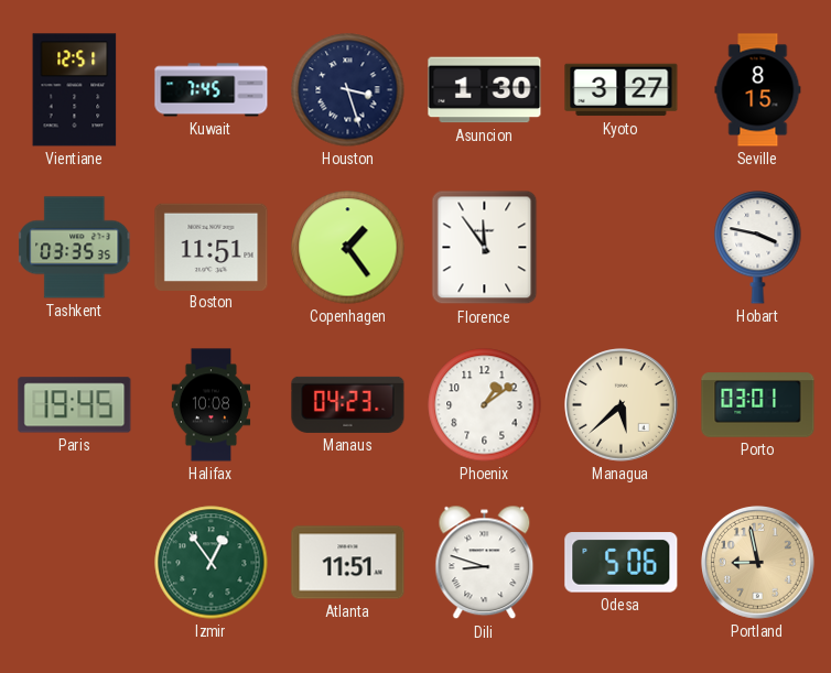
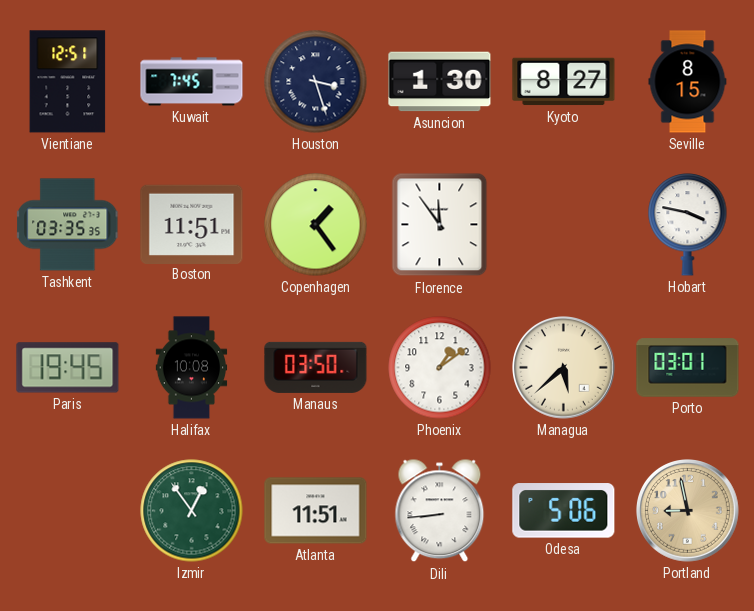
Kyoto: 3:27 -> 8:27 (564, 82)
Manaus: 04:23 -> 03:50 (316, 367)
Dili: 8:48 -> 8:44 (440, 511)
